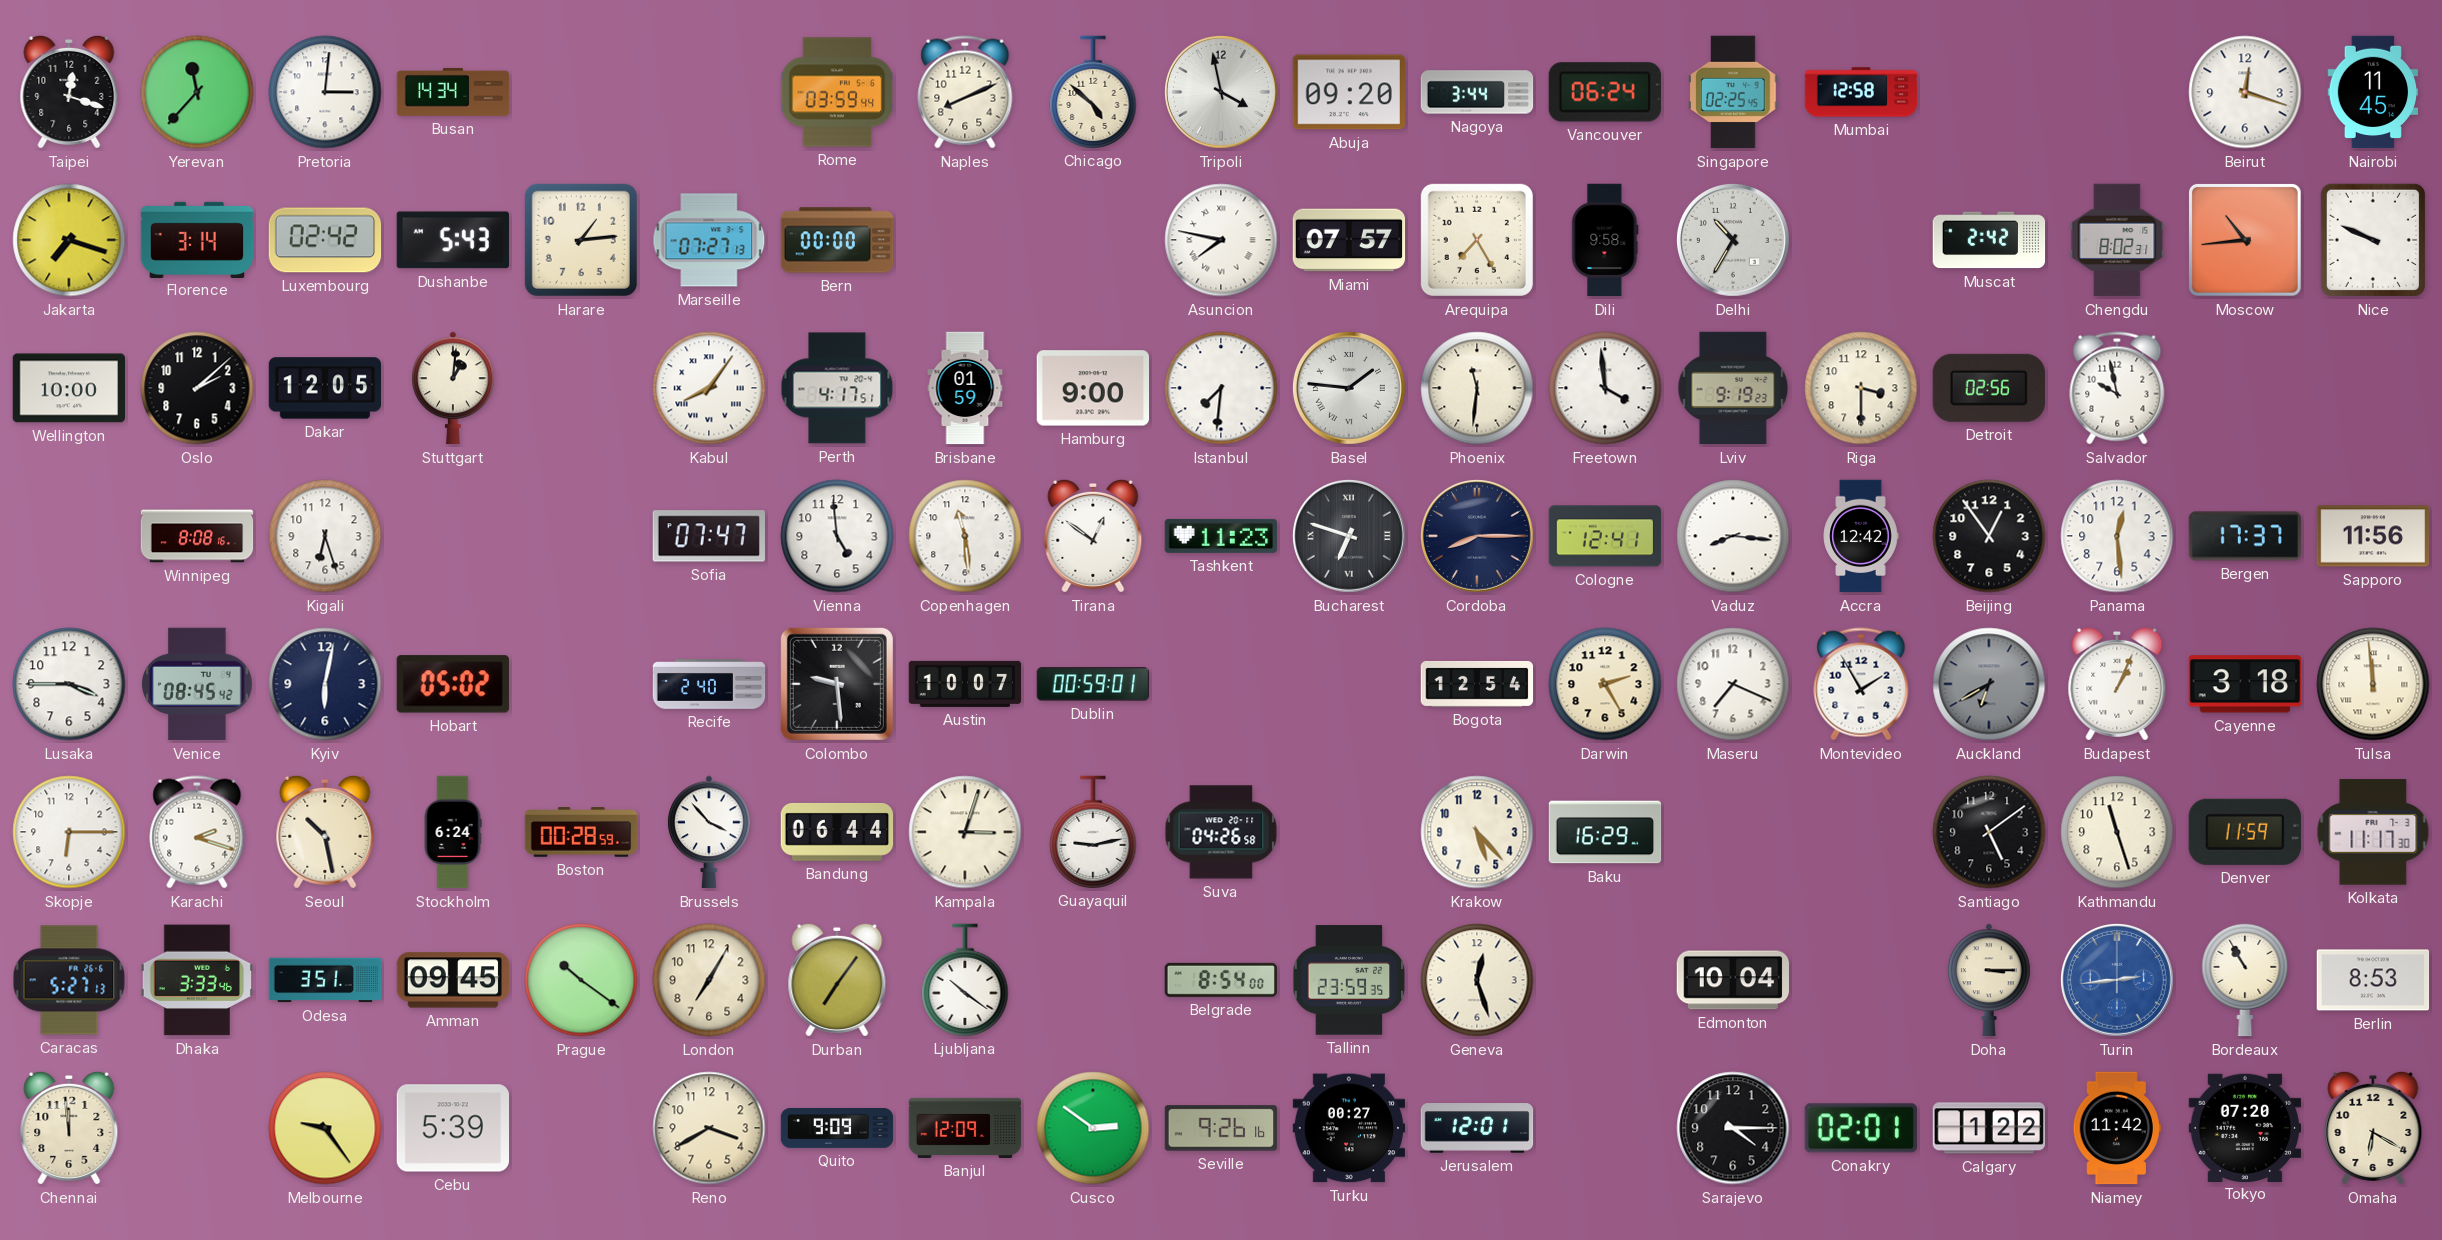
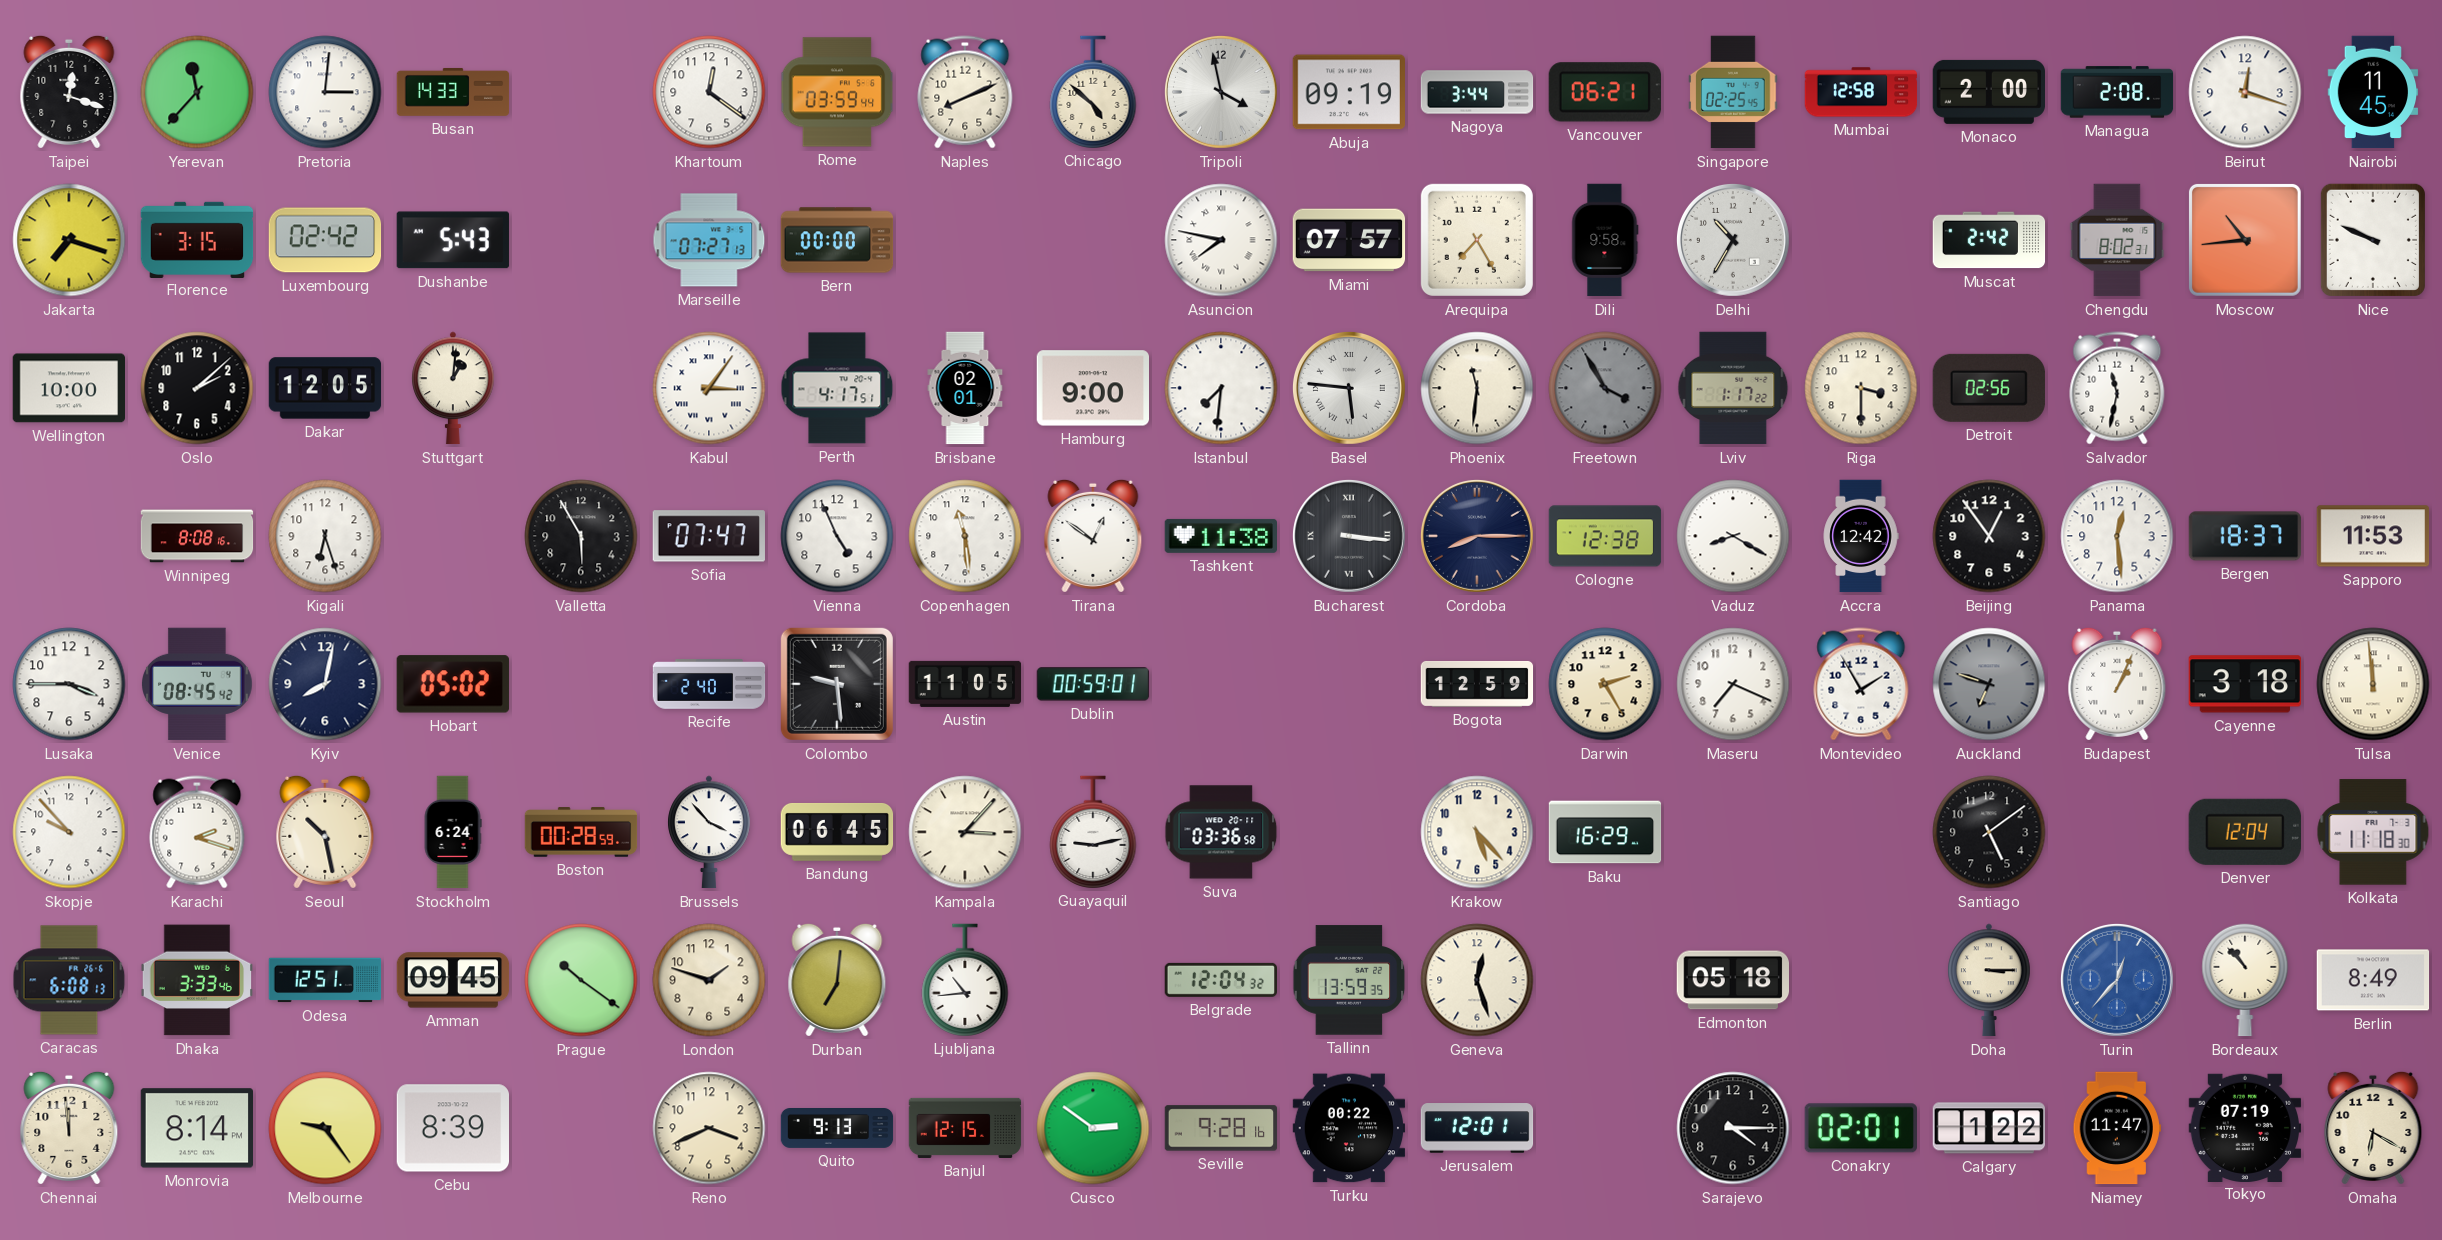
Busan: 14:34 -> 14:33 (453, 92)
Khartoum: none -> 12:21 (709, 92)
Abuja: 09:20 -> 09:19 (1348, 92)
Vancouver: 06:24 -> 06:21 (1605, 92)
Monaco: none -> 2:00 (1988, 92)
Managua: none -> 2:08 (2117, 92)
Florence: 3:14 -> 3:15 (197, 239)
Harare: 1:14 -> none (581, 240)
Kabul: 8:06 -> 3:06 (709, 388)
Brisbane: 01:59 -> 02:01 (965, 388)
Basel: 1:46 -> 5:46 (1349, 388)
Freetown: 3:59 -> 3:55 (1605, 388)
Freetown dial: white -> grey (1605, 388)
Lviv: 9:19 -> 1:17 (1733, 388)
Salvador: 9:58 -> 11:32 (2117, 388)
Valletta: none -> 5:55 (581, 536)
Vienna: 4:59 -> 4:56 (837, 536)
Tashkent: 11:23 -> 11:38 (1221, 536)
Bucharest: 6:48 -> 3:16 (1349, 536)
Cologne: 12:41 -> 12:38 (1605, 536)
Vaduz: 8:16 -> 8:20 (1733, 536)
Bergen: 17:37 -> 18:37 (2245, 536)
Sapporo: 11:56 -> 11:53 (2373, 536)
Kyiv: 6:02 -> 8:02 (325, 684)
Austin: 10:07 -> 11:05 (965, 684)
Bogota: 12:54 -> 12:59 (1477, 684)
Auckland: 6:40 -> 6:48 (1989, 684)
Skopje: 6:15 -> 9:53 (69, 832)
Bandung: 06:44 -> 06:45 (837, 832)
Kampala: 3:03 -> 3:07 (965, 832)
Suva: 04:26 -> 03:36 (1221, 832)
Kathmandu: 11:27 -> none (2117, 832)
Denver: 11:59 -> 12:04 (2245, 832)
Kolkata: 11:17 -> 11:18 (2373, 832)
Caracas: 5:27 -> 6:08 (69, 980)
Odesa: 3:51 -> 12:51 (325, 980)
London: 7:05 -> 1:48 (709, 980)
Durban: 7:06 -> 7:01 (837, 980)
Ljubljana: 10:21 -> 10:44 (965, 980)
Belgrade: 8:54 -> 12:04 (1220, 980)
Tallinn: 23:59 -> 13:59 (1349, 980)
Edmonton: 10:04 -> 05:18 (1732, 980)
Turin: 2:44 -> 12:37 (2117, 980)
Bordeaux: 10:55 -> 10:53 (2245, 980)
Berlin: 8:53 -> 8:49 (2373, 980)
Monrovia: none -> 8:14 (196, 1128)
Cebu: 5:39 -> 8:39 (452, 1128)
Reno: 3:40 -> 3:41 (709, 1128)
Quito: 9:09 -> 9:13 (837, 1129)
Banjul: 12:09 -> 12:15 (965, 1128)
Seville: 9:26 -> 9:28 (1221, 1128)
Turku: 00:27 -> 00:22 (1349, 1128)
Niamey: 11:42 -> 11:47 (2117, 1128)
Tokyo: 07:20 -> 07:19 (2245, 1127)
